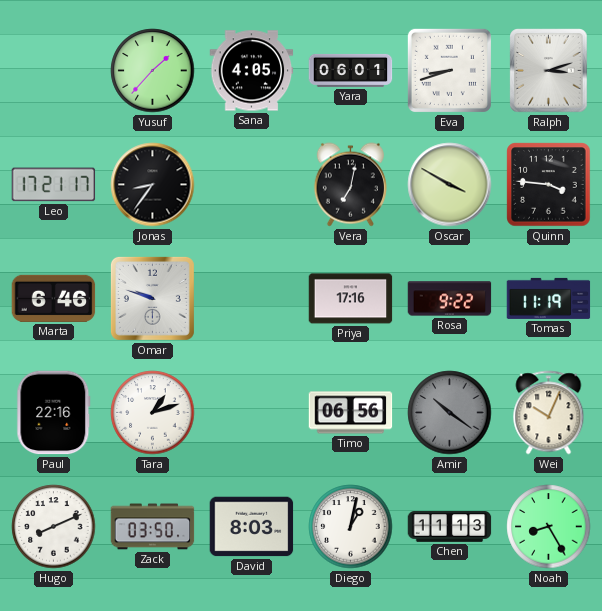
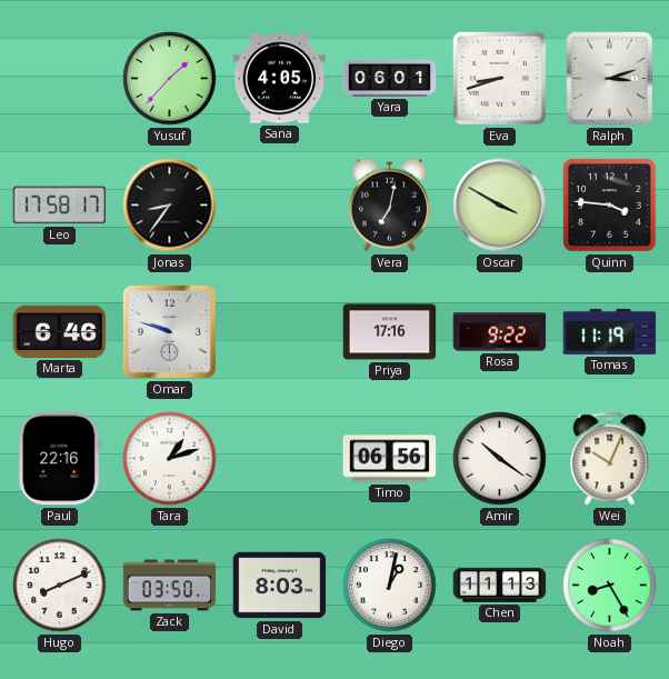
Leo: 17:21 -> 17:58 (60, 206)
Amir dial: grey -> white (500, 459)
